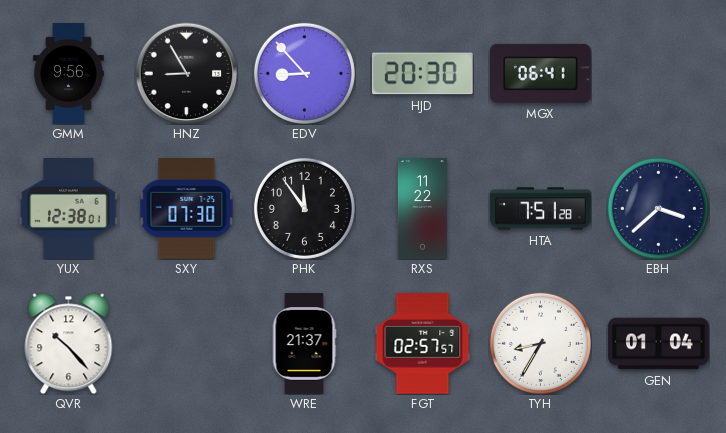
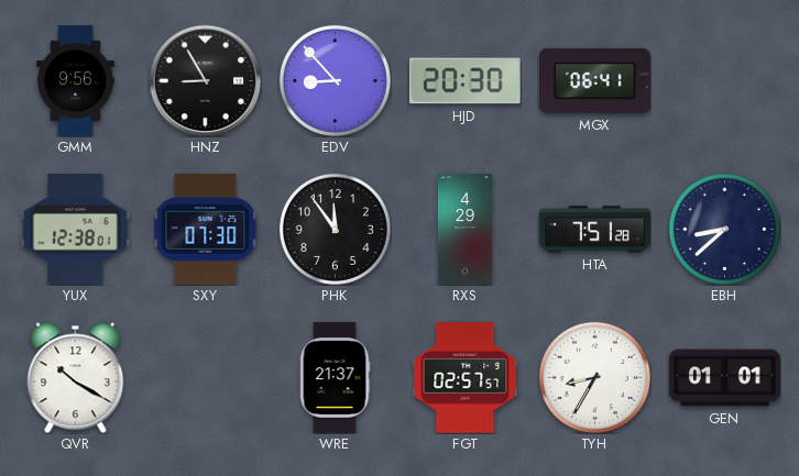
RXS: 11:22 -> 4:29 (464, 230)
EBH: 3:38 -> 8:38 (724, 229)
QVR: 10:23 -> 10:20 (76, 377)
GEN: 01:04 -> 01:01 (725, 378)
